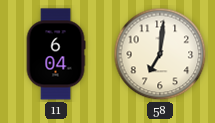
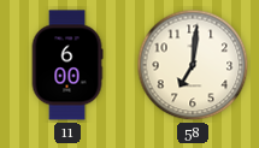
11: 6:04 -> 6:00 (67, 65)
